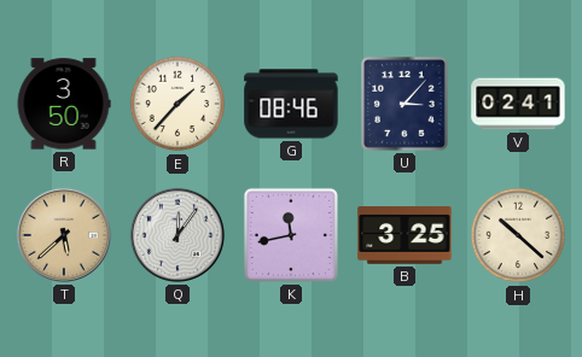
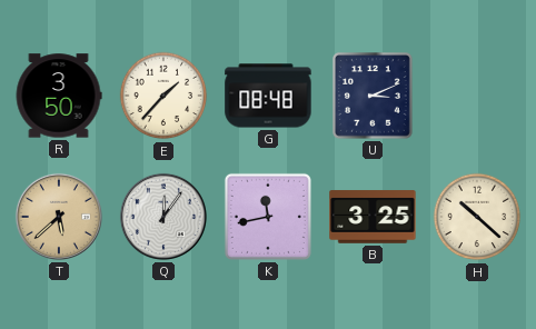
G: 08:46 -> 08:48 (268, 96)
U: 3:07 -> 3:11 (374, 97)
V: 02:41 -> none (518, 104)
